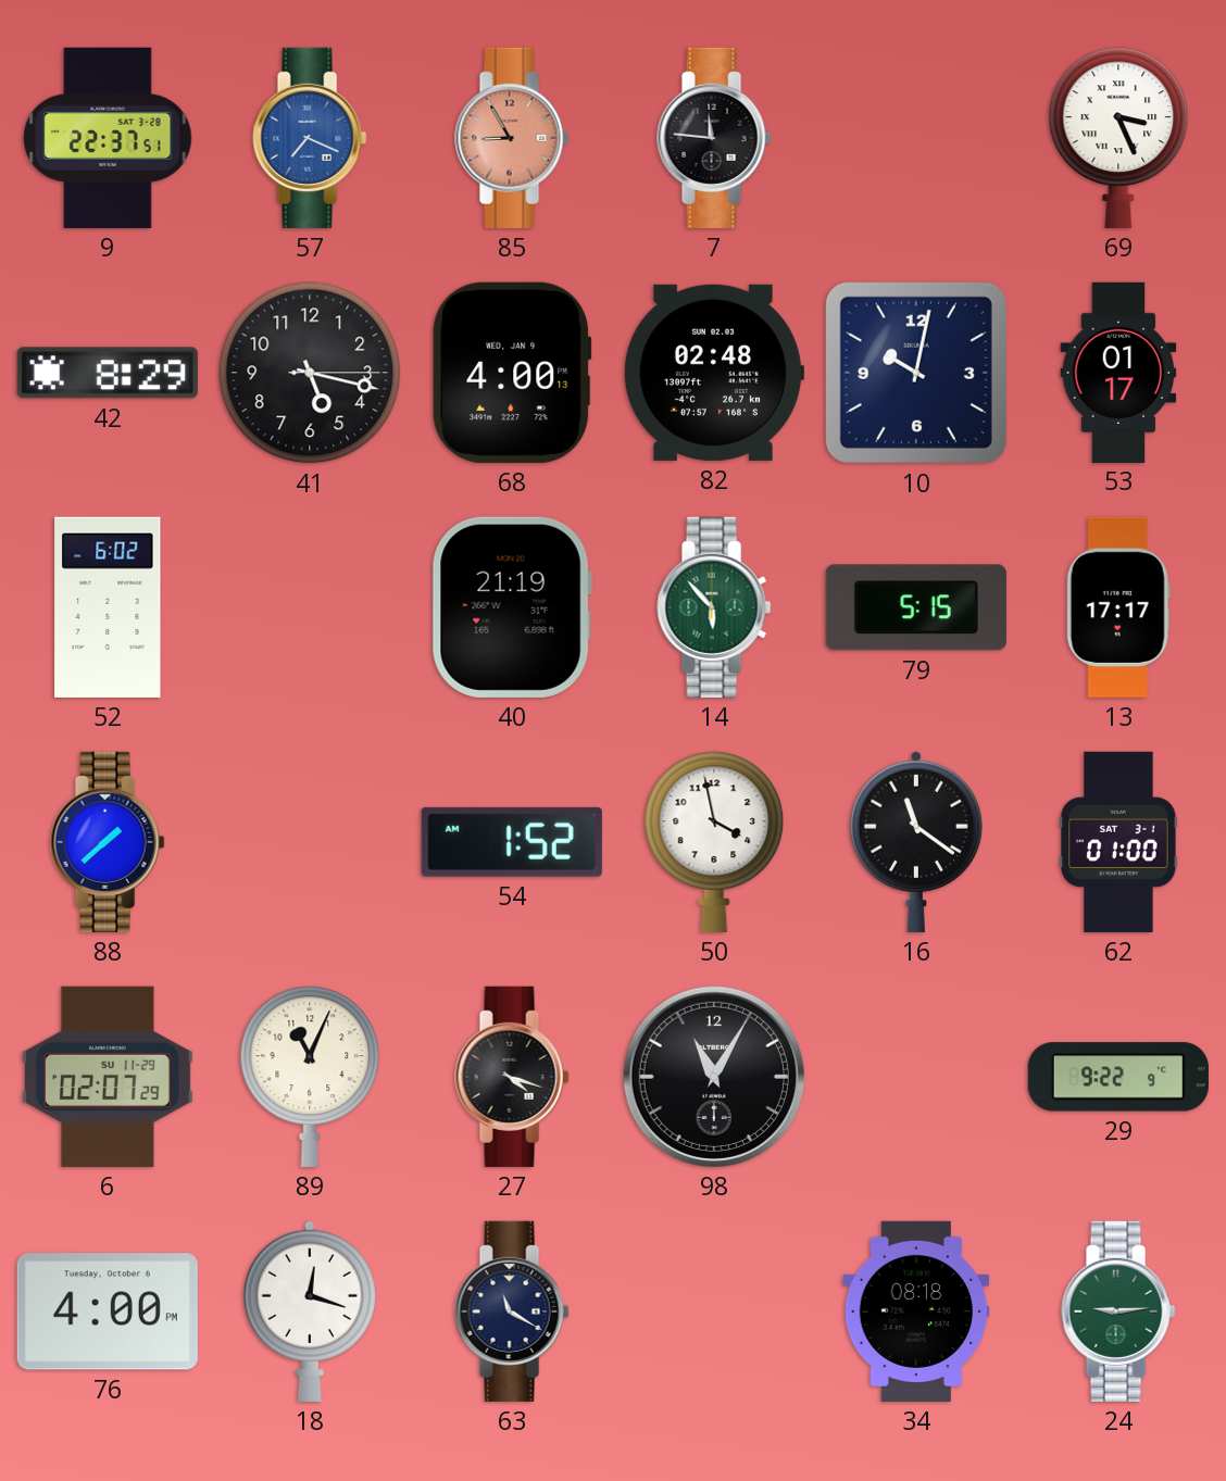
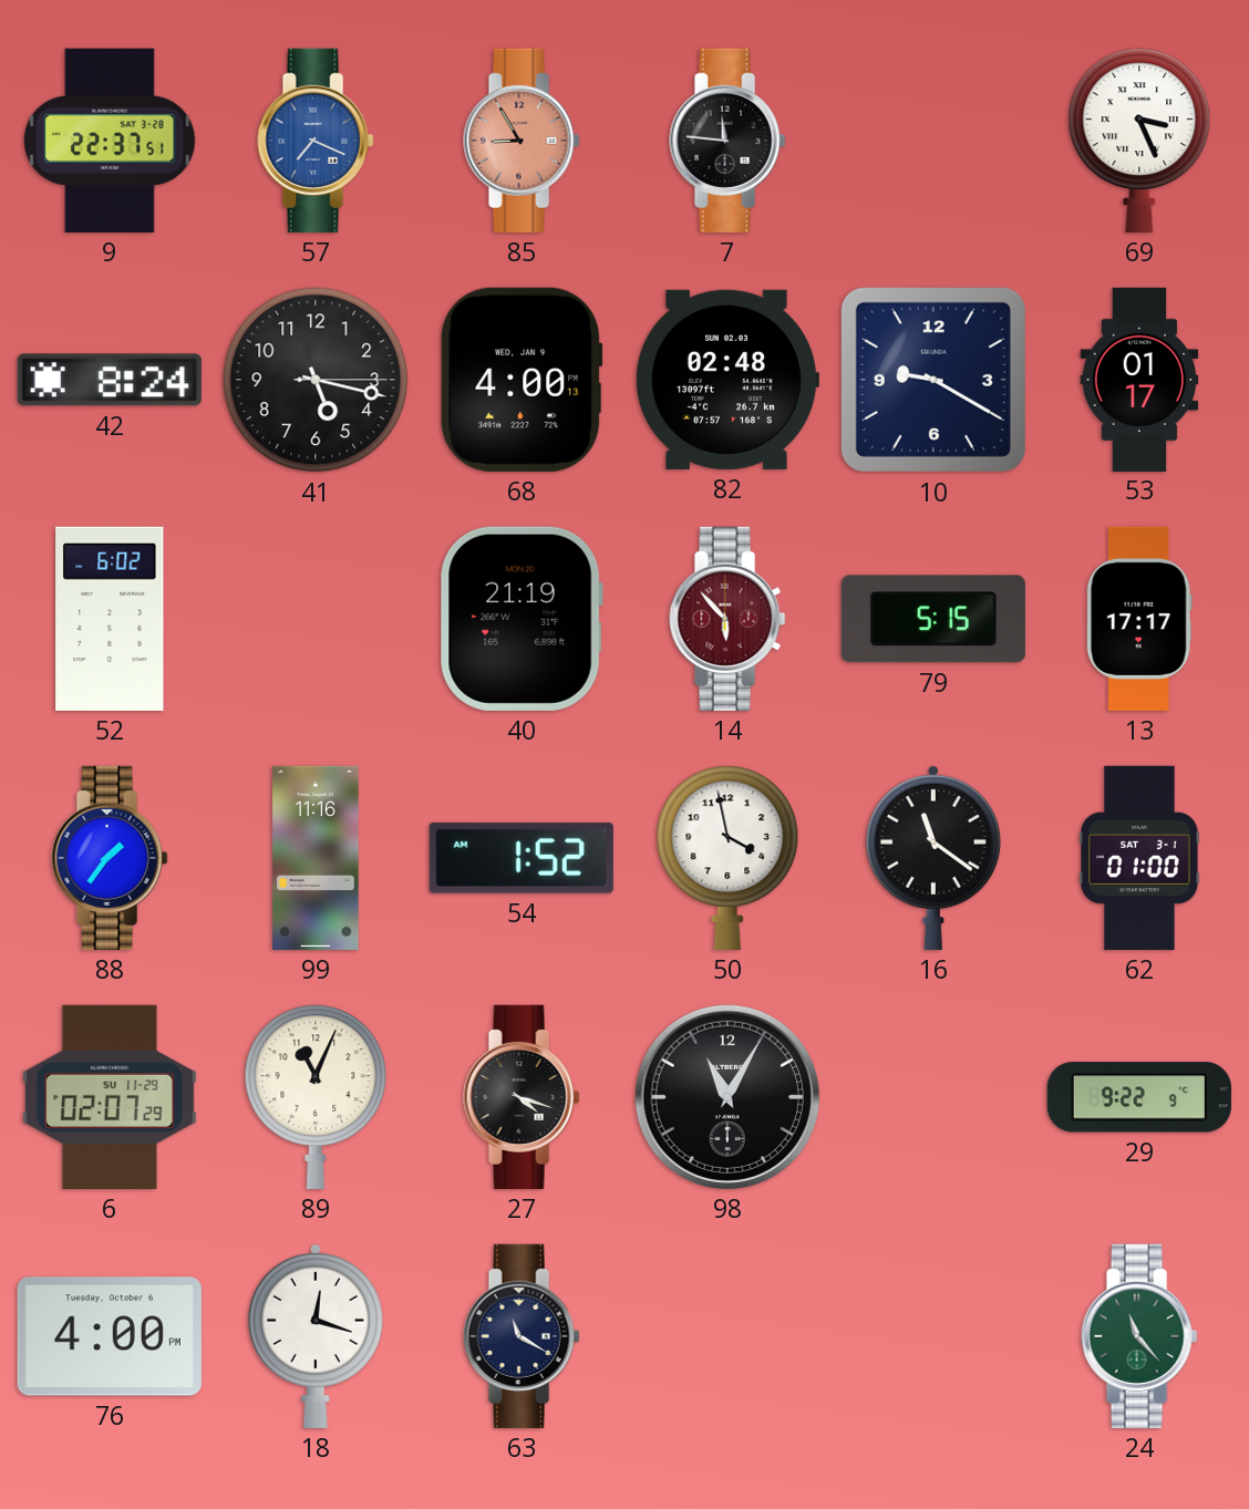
42: 8:29 -> 8:24 (110, 380)
10: 10:02 -> 9:20 (933, 380)
14 dial: green -> burgundy (727, 619)
88: 1:38 -> 1:36 (110, 858)
99: none -> 11:16 (316, 858)
34: 08:18 -> none (916, 1311)
24: 9:14 -> 11:23 (1139, 1336)
